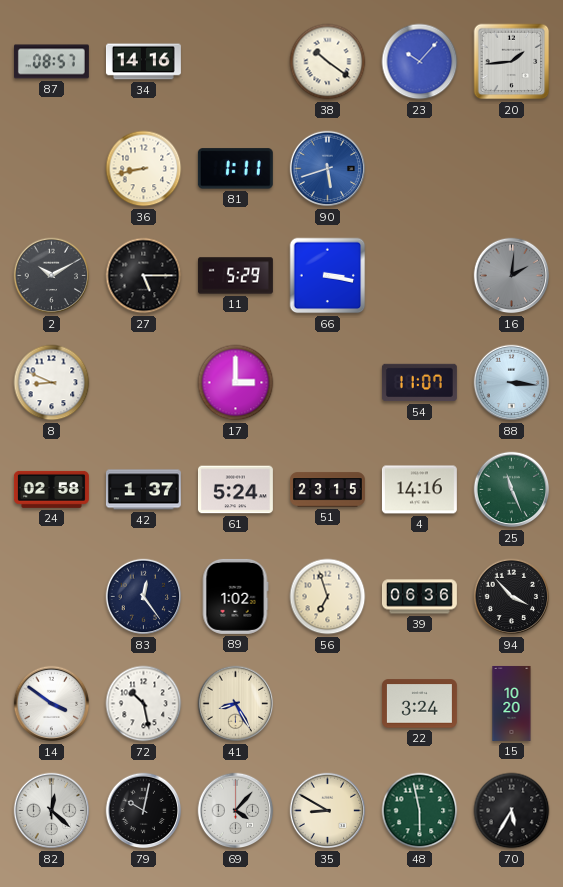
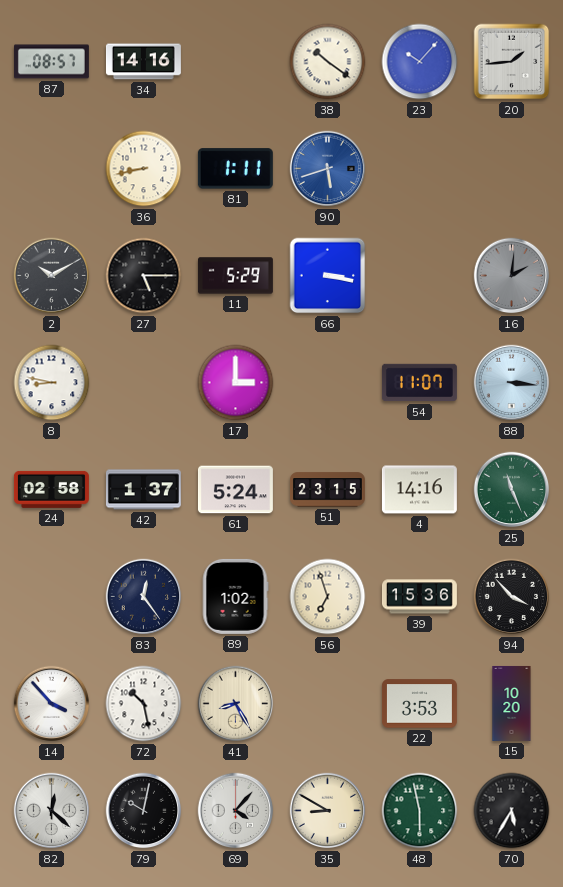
8: 8:49 -> 8:47 (52, 383)
39: 06:36 -> 15:36 (419, 597)
14: 3:51 -> 3:53 (52, 704)
22: 3:24 -> 3:53 (419, 704)
